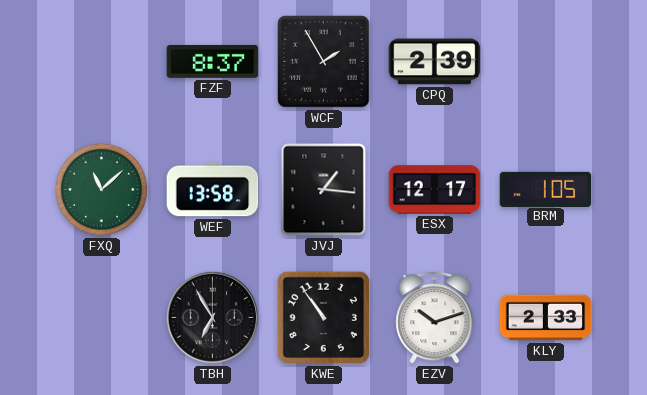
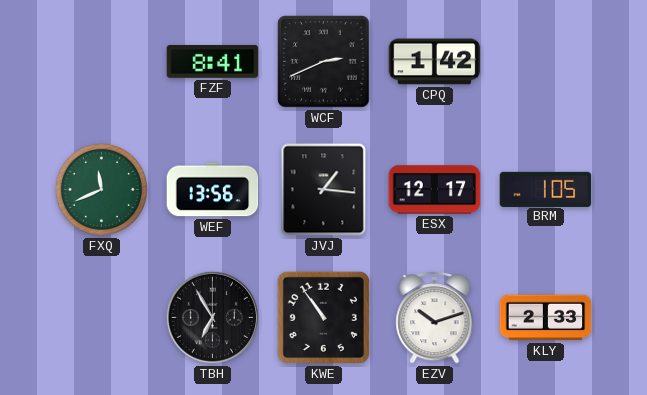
FZF: 8:37 -> 8:41 (213, 61)
WCF: 1:55 -> 2:41 (324, 62)
CPQ: 2:39 -> 1:42 (435, 62)
FXQ: 11:08 -> 11:41 (101, 189)
WEF: 13:58 -> 13:56 (213, 190)
